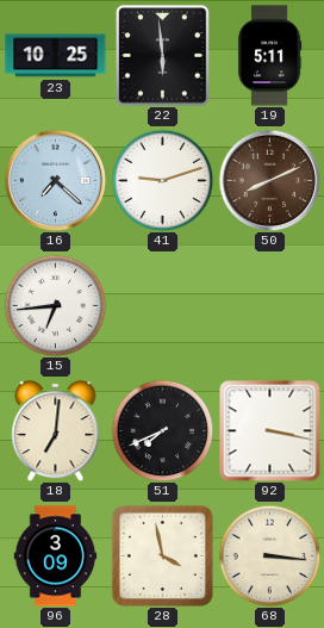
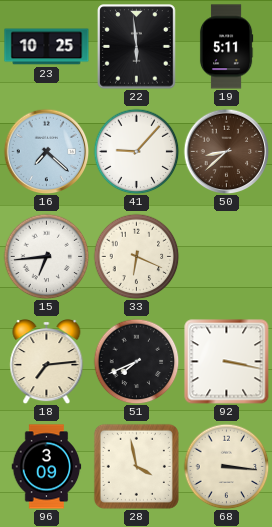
41: 9:12 -> 9:07 (136, 151)
50: 8:11 -> 8:38 (226, 151)
33: none -> 6:19 (136, 256)
18: 7:01 -> 7:14 (47, 362)
